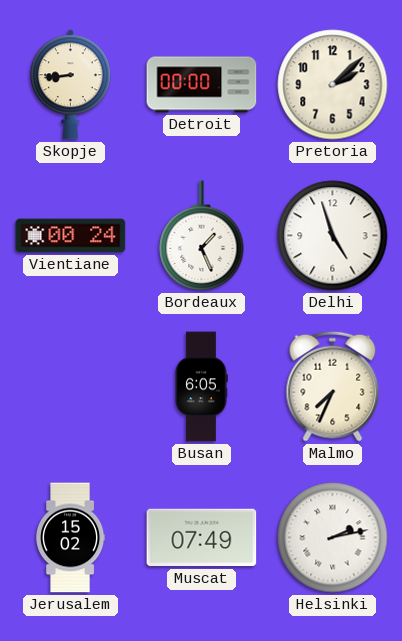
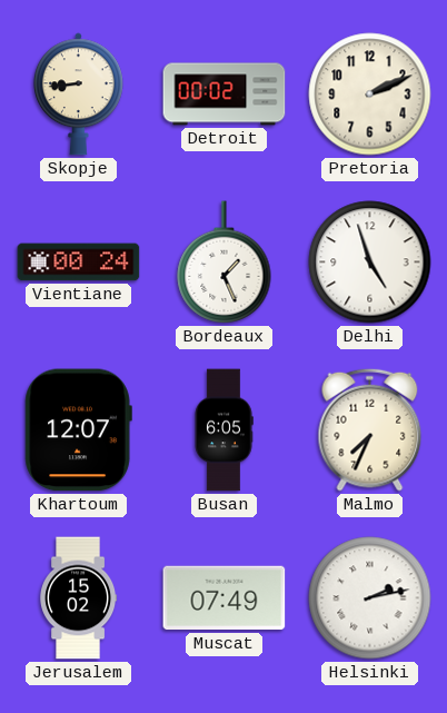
Detroit: 00:00 -> 00:02 (225, 95)
Pretoria: 2:08 -> 2:11 (370, 95)
Khartoum: none -> 12:07 (78, 430)
